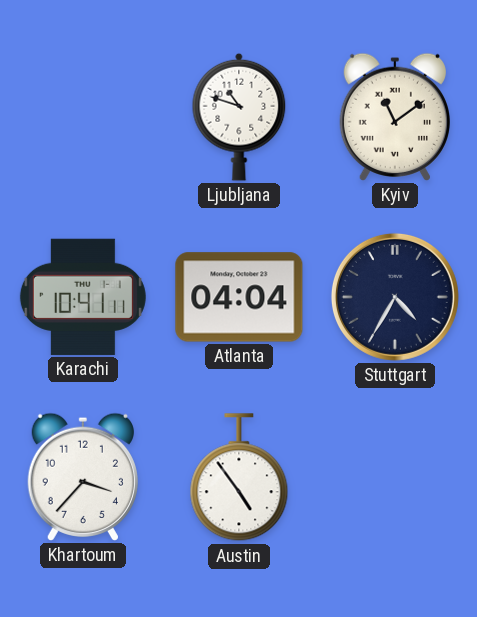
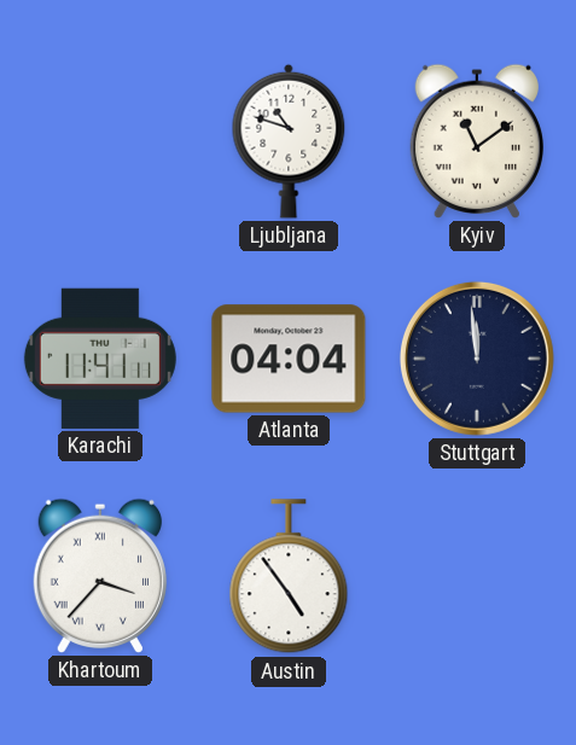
Karachi: 10:41 -> 11:41 (100, 359)
Stuttgart: 4:35 -> 11:59 (477, 359)
Khartoum numerals: Arabic -> Roman (100, 576)
